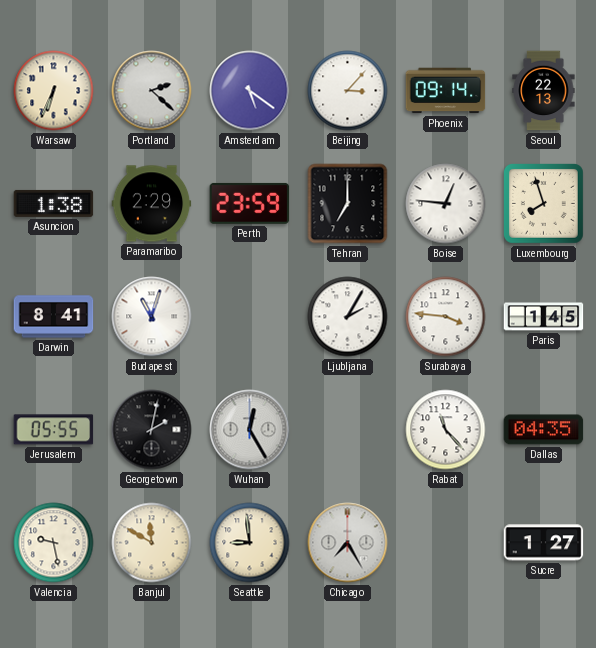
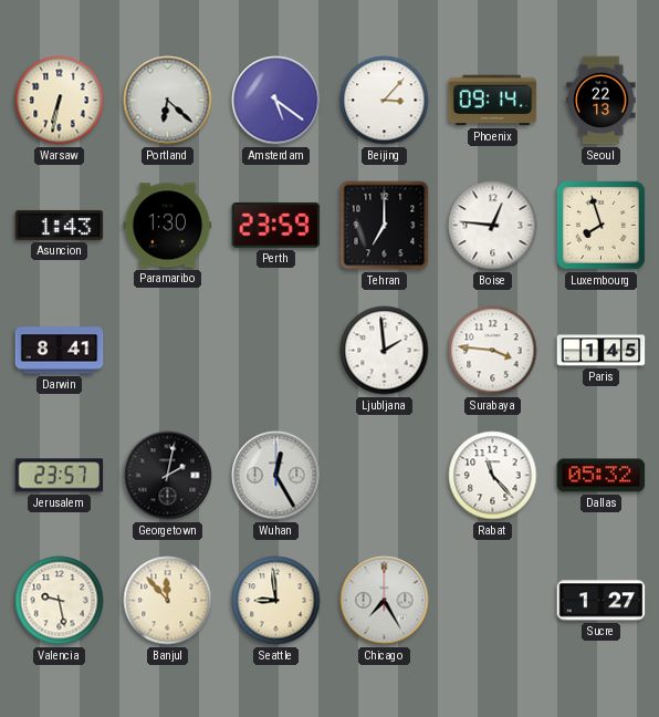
Warsaw: 6:34 -> 6:32 (60, 101)
Portland: 2:22 -> 6:22 (168, 101)
Asuncion: 1:38 -> 1:43 (60, 225)
Paramaribo: 2:29 -> 1:30 (168, 226)
Budapest: 11:03 -> none (152, 317)
Ljubljana: 2:05 -> 1:59 (385, 351)
Jerusalem: 05:55 -> 23:57 (60, 476)
Dallas: 04:35 -> 05:32 (602, 476)
Banjul: 11:50 -> 11:53 (168, 601)
